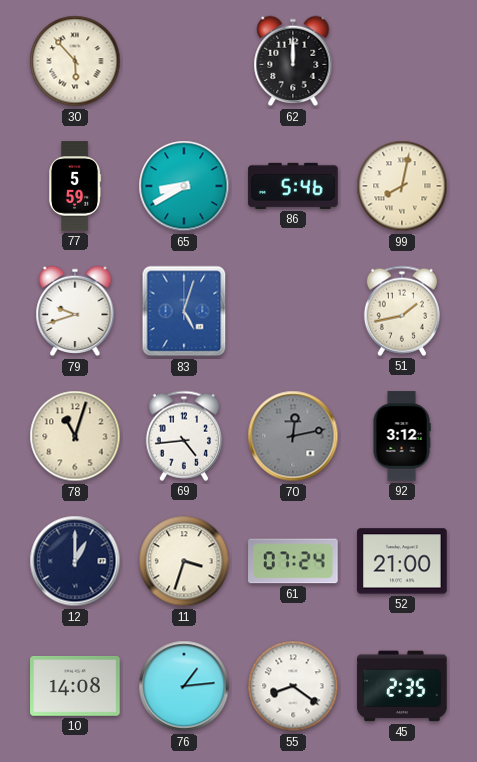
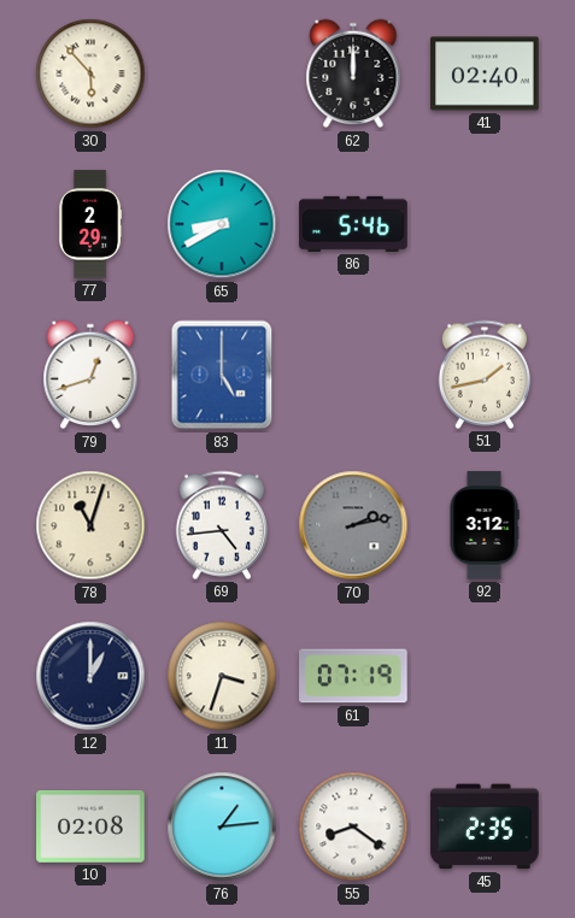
41: none -> 02:40 (485, 73)
77: 5:59 -> 2:29 (92, 224)
99: 8:02 -> none (402, 186)
79: 9:42 -> 12:42 (90, 375)
83: 5:03 -> 5:00 (222, 375)
70: 12:13 -> 2:13 (353, 525)
61: 07:24 -> 07:19 (353, 676)
52: 21:00 -> none (402, 561)
10: 14:08 -> 02:08 (90, 828)
